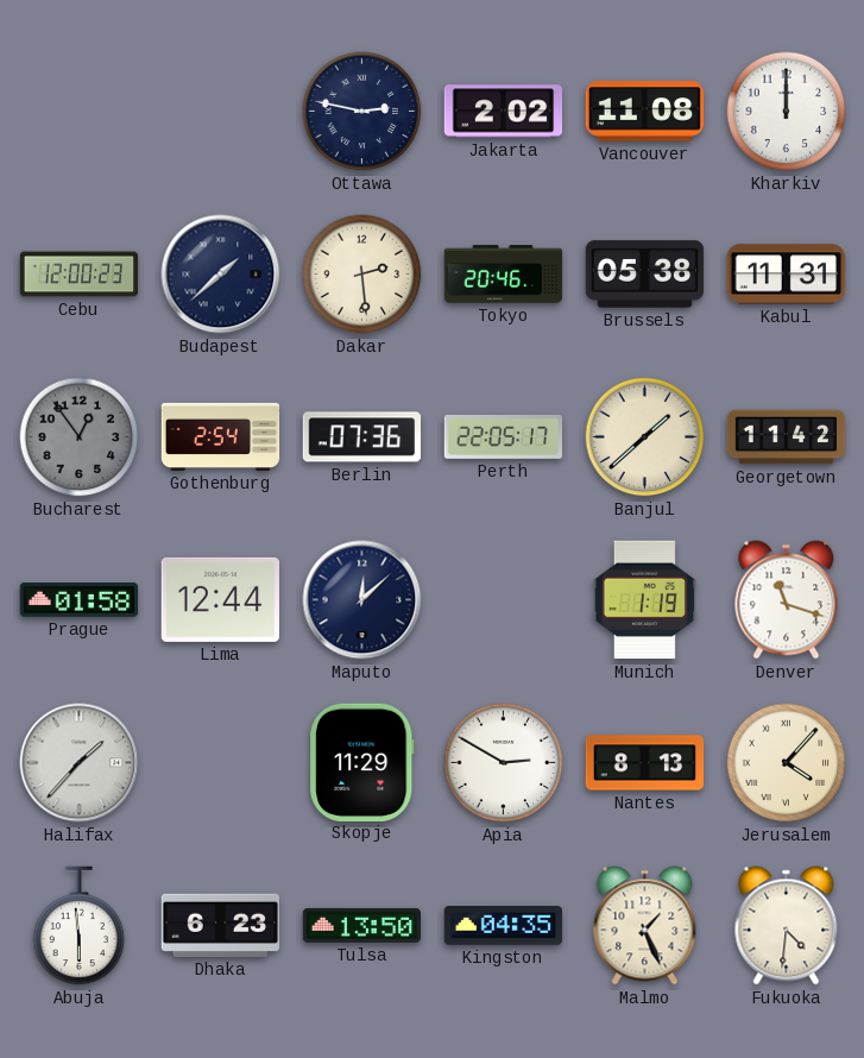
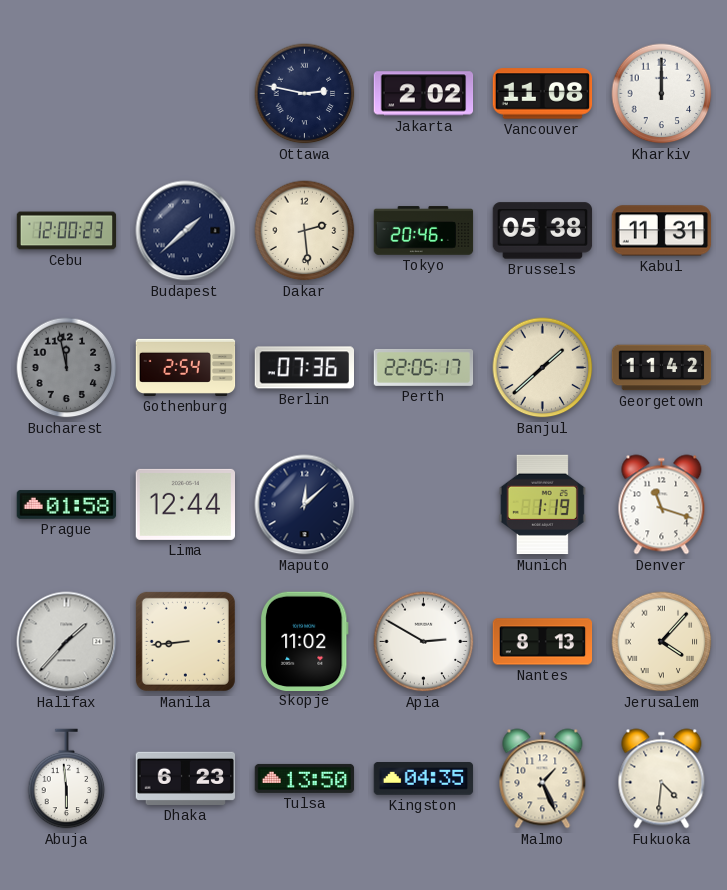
Bucharest: 12:54 -> 11:58 (67, 368)
Manila: none -> 8:44 (185, 641)
Skopje: 11:29 -> 11:02 (305, 641)
